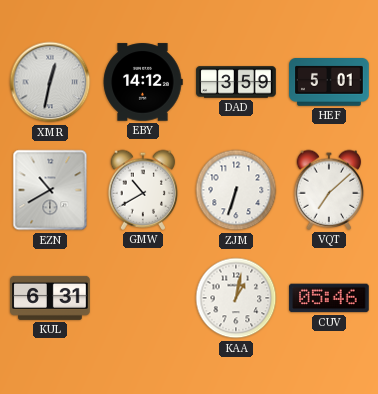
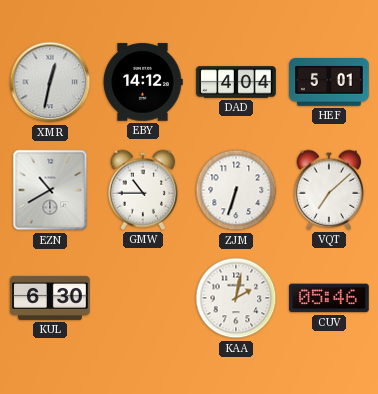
DAD: 3:59 -> 4:04 (236, 82)
GMW: 10:40 -> 10:45 (143, 190)
KUL: 6:31 -> 6:30 (50, 298)
KAA: 1:02 -> 2:02 (236, 298)
